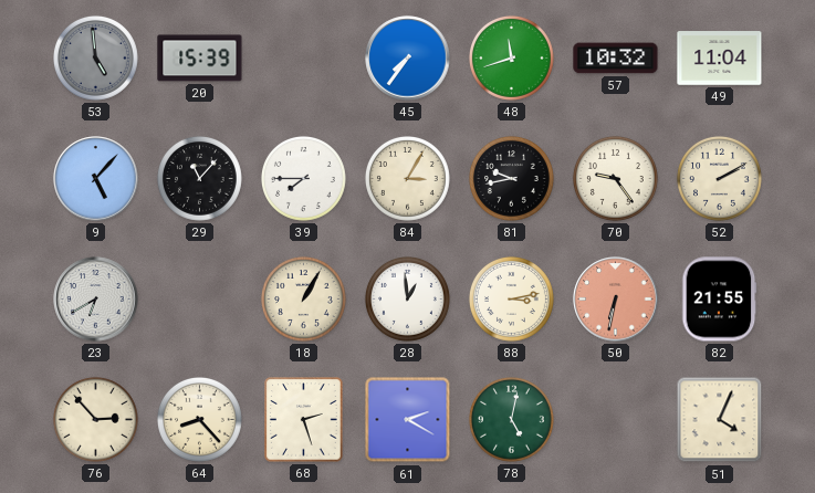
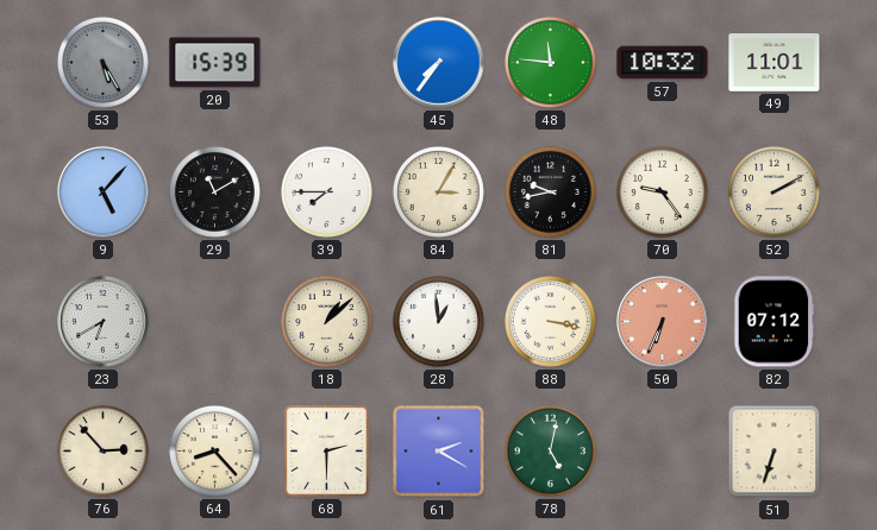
53: 4:59 -> 5:25 (102, 62)
48: 11:42 -> 11:46 (550, 62)
49: 11:04 -> 11:01 (775, 63)
29: 11:07 -> 11:10 (214, 191)
18: 1:05 -> 1:08 (326, 321)
88: 3:13 -> 3:17 (550, 321)
50: 6:32 -> 6:34 (663, 322)
82: 21:55 -> 07:12 (775, 322)
68: 2:27 -> 2:30 (327, 452)
51: 4:04 -> 6:33 (775, 452)
